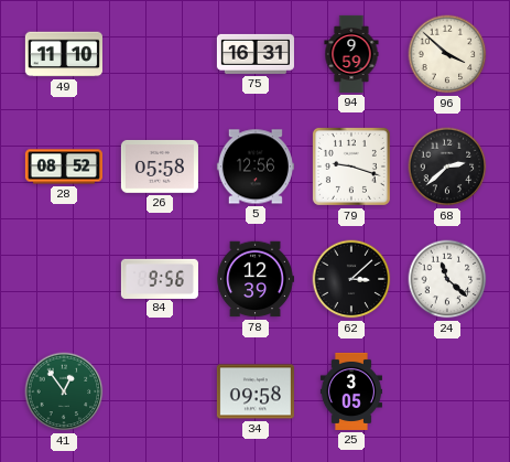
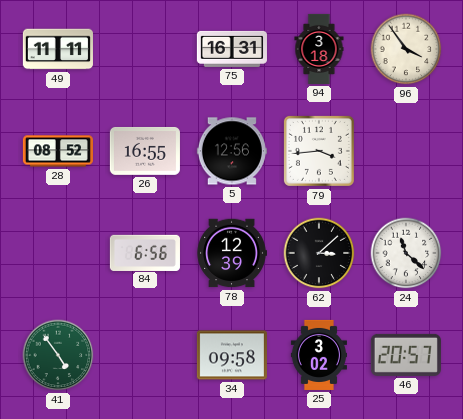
49: 11:10 -> 11:11 (58, 49)
94: 9:59 -> 3:18 (319, 49)
96: 3:52 -> 3:54 (406, 49)
26: 05:58 -> 16:55 (145, 151)
79: 9:18 -> 3:44 (319, 151)
68: 2:38 -> none (447, 166)
84: 9:56 -> 6:56 (145, 252)
41: 12:54 -> 4:54 (58, 355)
25: 3:05 -> 3:02 (319, 355)
46: none -> 20:57 (406, 355)
